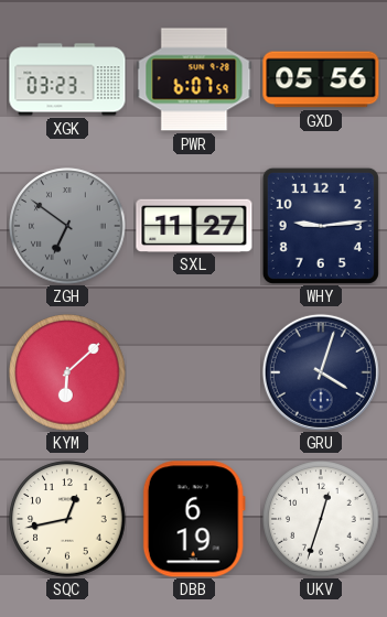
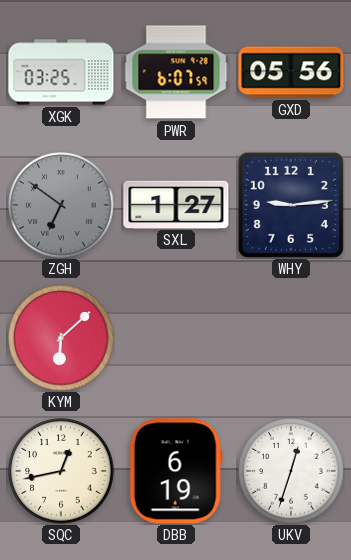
XGK: 03:23 -> 03:25 (61, 72)
SXL: 11:27 -> 1:27 (176, 204)
GRU: 4:03 -> none (321, 372)
